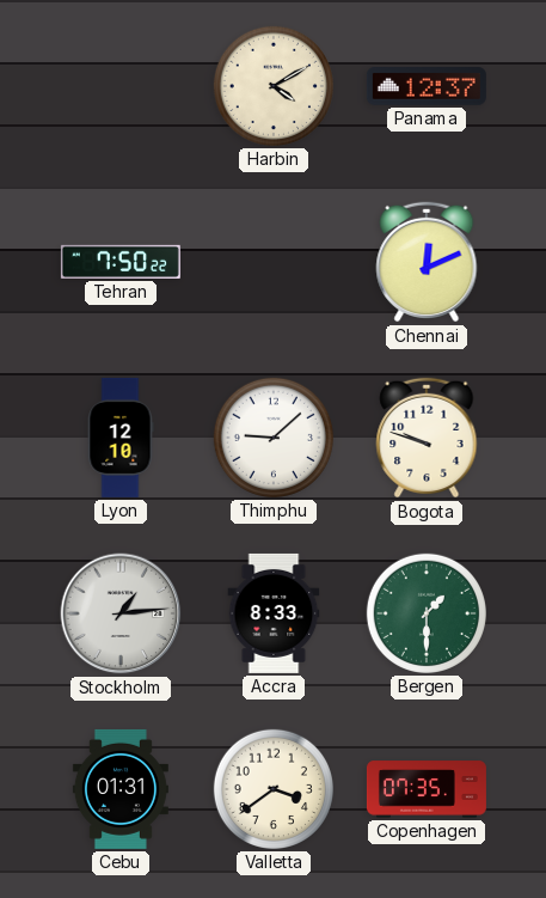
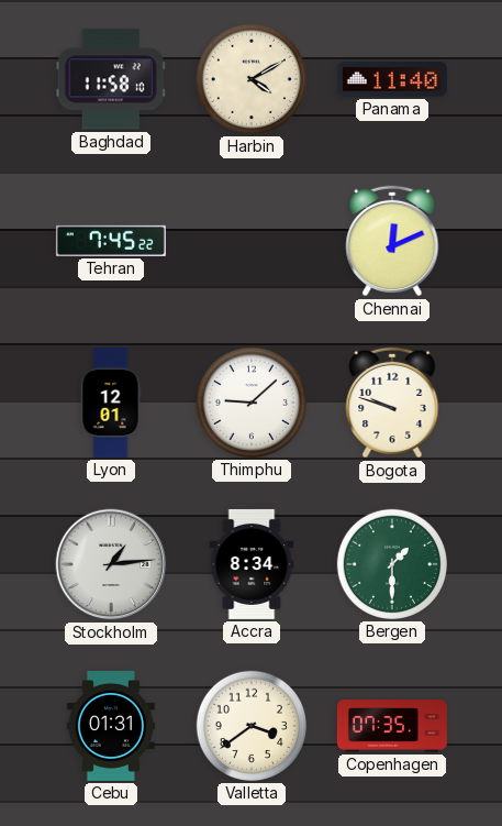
Baghdad: none -> 11:58 (111, 79)
Panama: 12:37 -> 11:40 (392, 80)
Tehran: 7:50 -> 7:45 (111, 241)
Lyon: 12:10 -> 12:01 (111, 403)
Accra: 8:33 -> 8:34 (252, 564)
